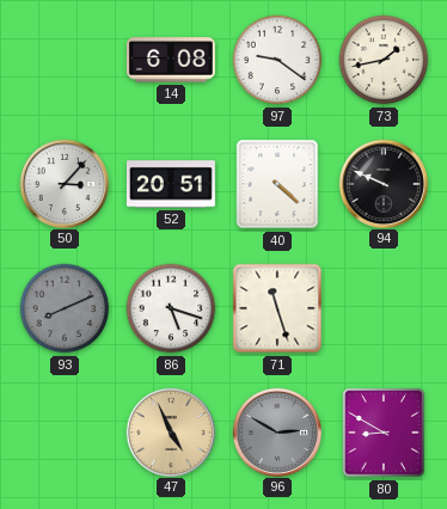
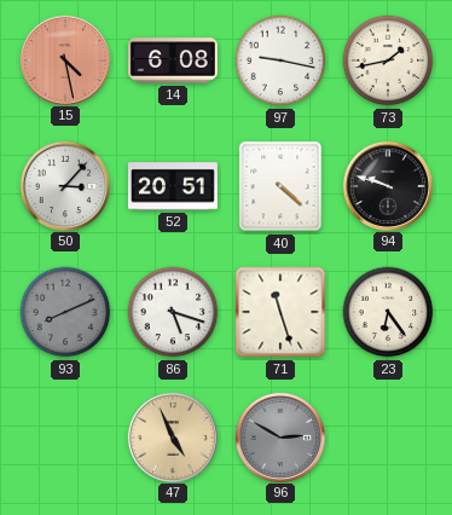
15: none -> 4:28 (64, 59)
97: 9:21 -> 9:17 (280, 60)
94: 9:49 -> 9:48 (387, 185)
23: none -> 6:24 (388, 312)
80: 8:50 -> none (384, 433)
